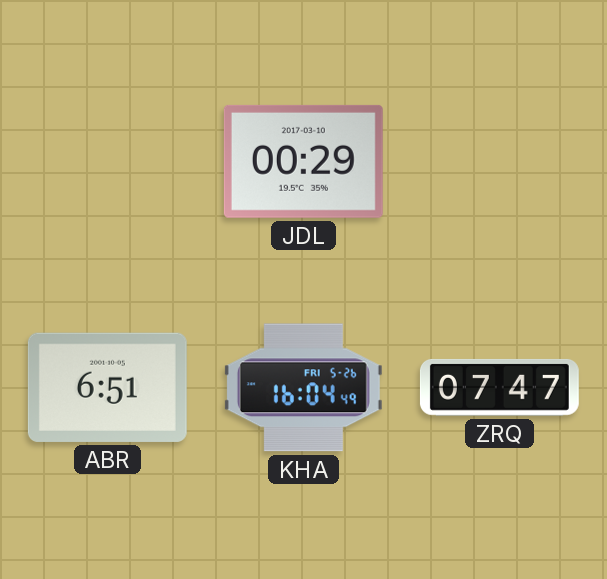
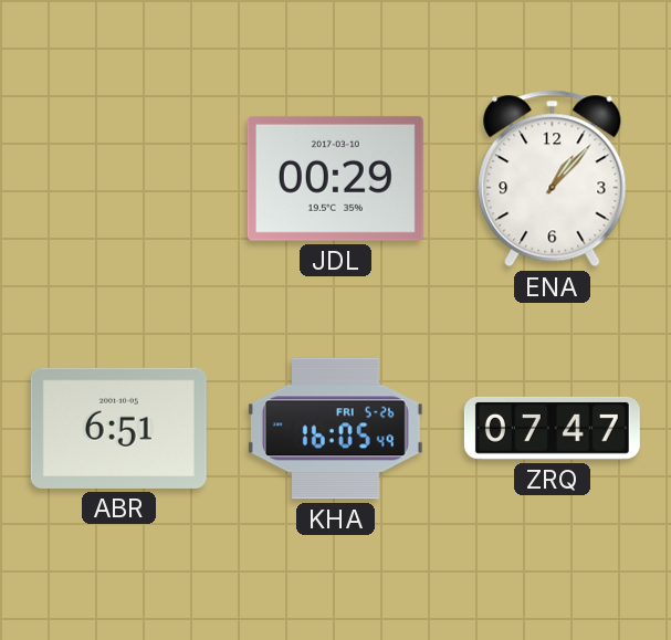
ENA: none -> 1:07 (553, 179)
KHA: 16:04 -> 16:05 (335, 429)
